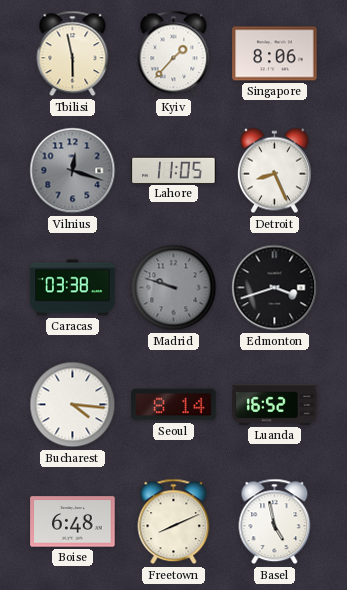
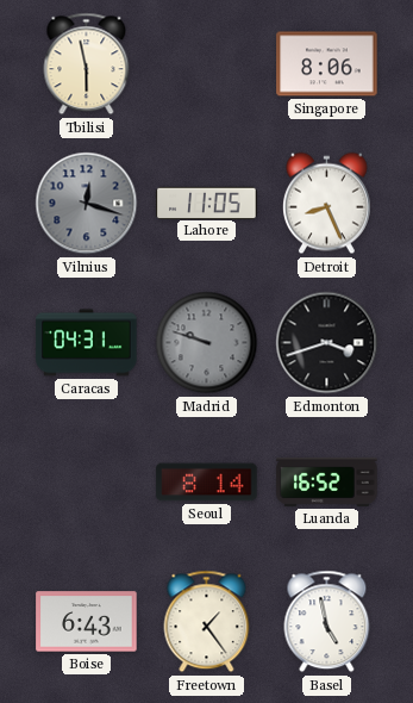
Kyiv: 1:37 -> none (174, 54)
Caracas: 03:38 -> 04:31 (87, 343)
Bucharest: 4:16 -> none (73, 405)
Boise: 6:48 -> 6:43 (87, 622)
Freetown: 8:11 -> 1:24 (207, 622)
